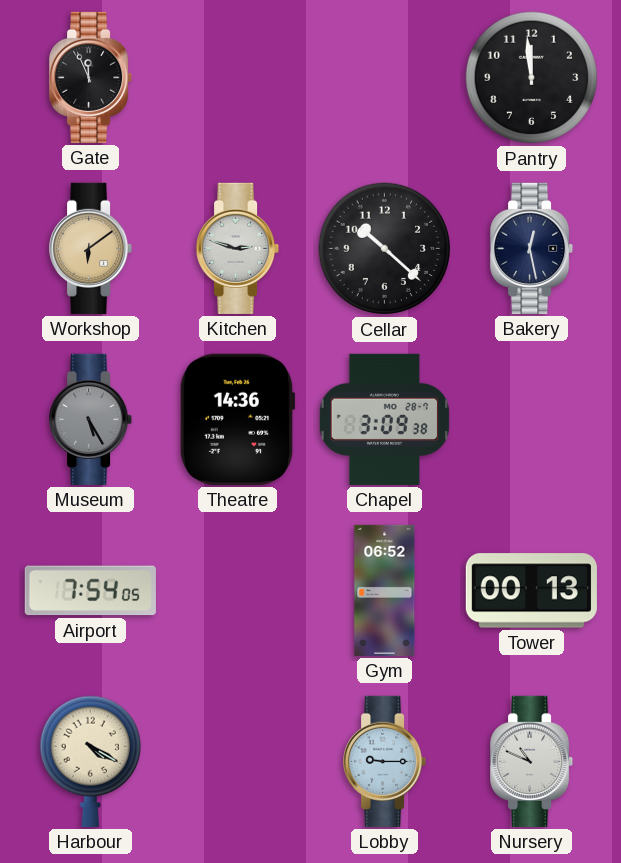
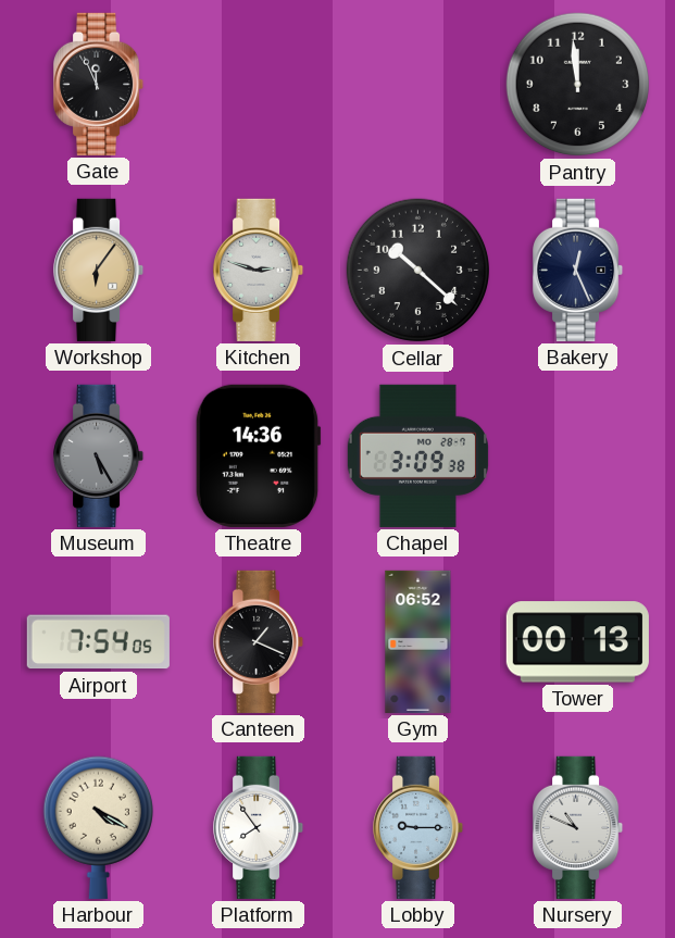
Workshop: 6:09 -> 6:06 (99, 270)
Bakery: 12:28 -> 12:26 (578, 270)
Canteen: none -> 1:19 (259, 641)
Platform: none -> 7:54 (259, 827)
